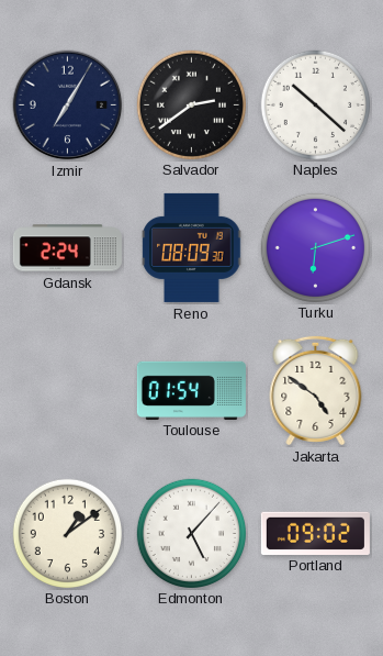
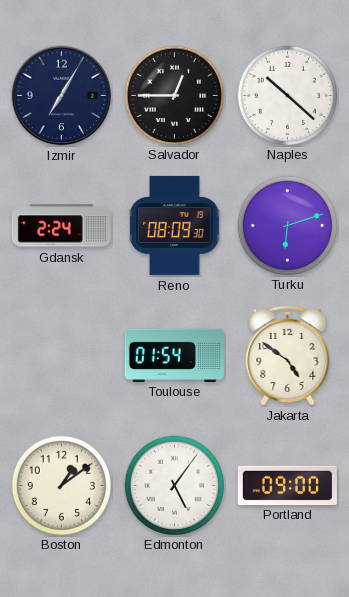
Salvador: 2:39 -> 12:45 (174, 95)
Edmonton: 5:07 -> 5:06 (174, 485)
Portland: 09:02 -> 09:00 (287, 485)
